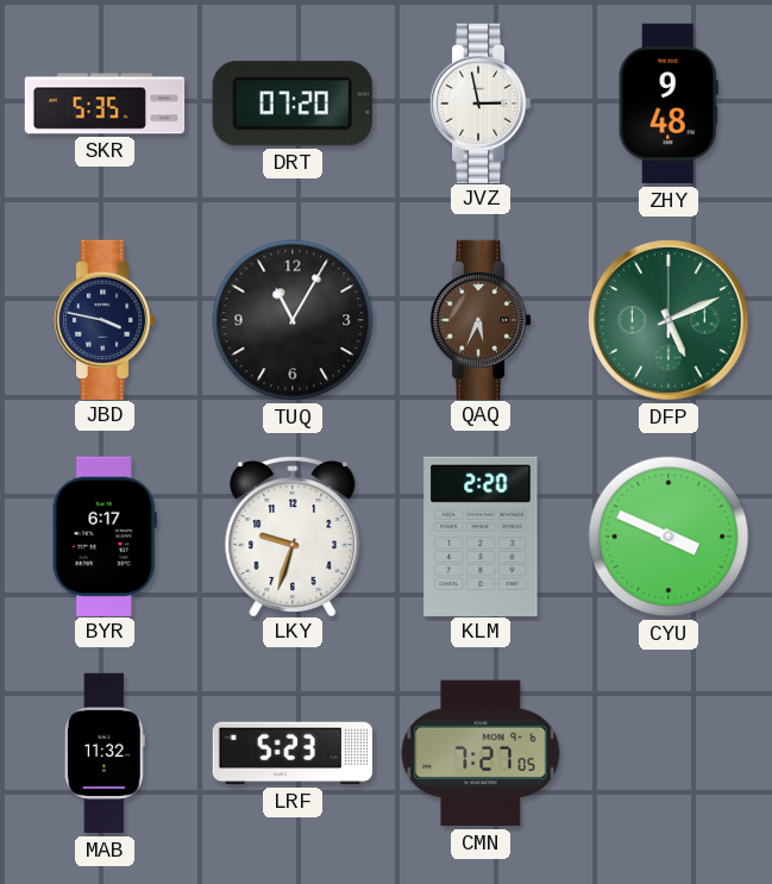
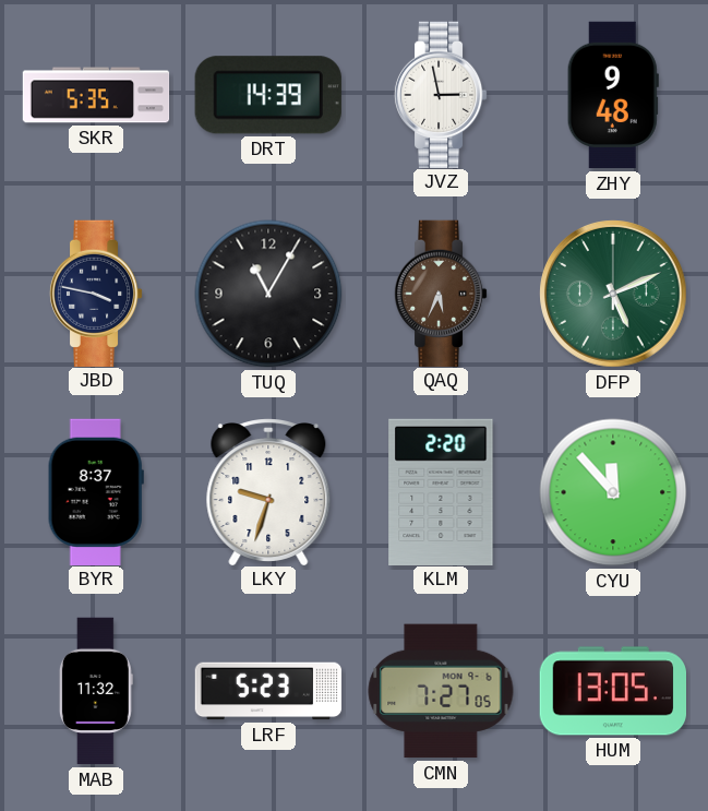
DRT: 07:20 -> 14:39 (268, 95)
BYR: 6:17 -> 8:37 (96, 491)
CYU: 3:49 -> 11:53 (613, 492)
HUM: none -> 13:05 (612, 691)
